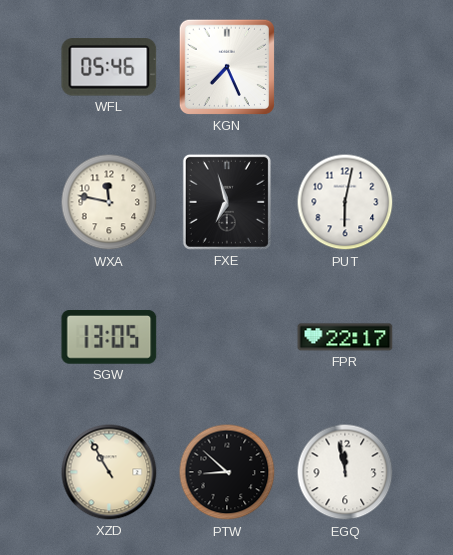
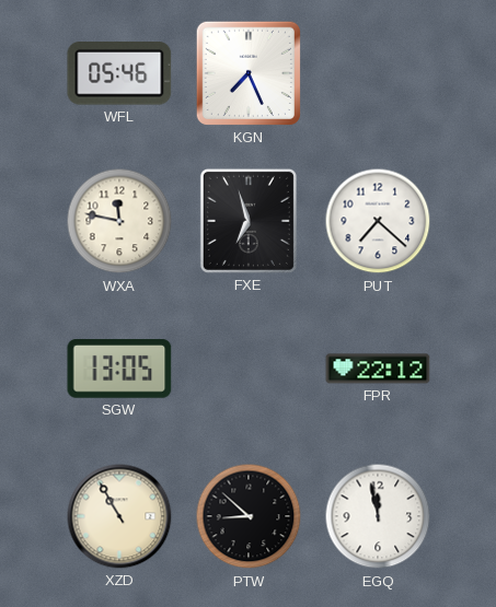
PUT: 6:02 -> 7:22 (378, 221)
FPR: 22:17 -> 22:12 (378, 369)
